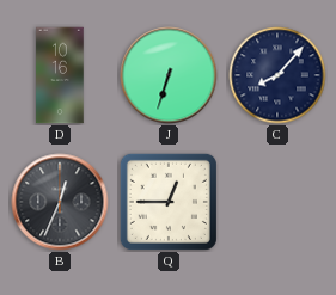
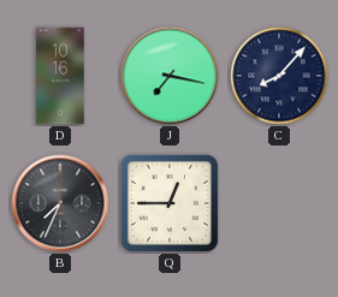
J: 6:33 -> 7:17 (170, 76)
B: 12:34 -> 7:34 (60, 203)
